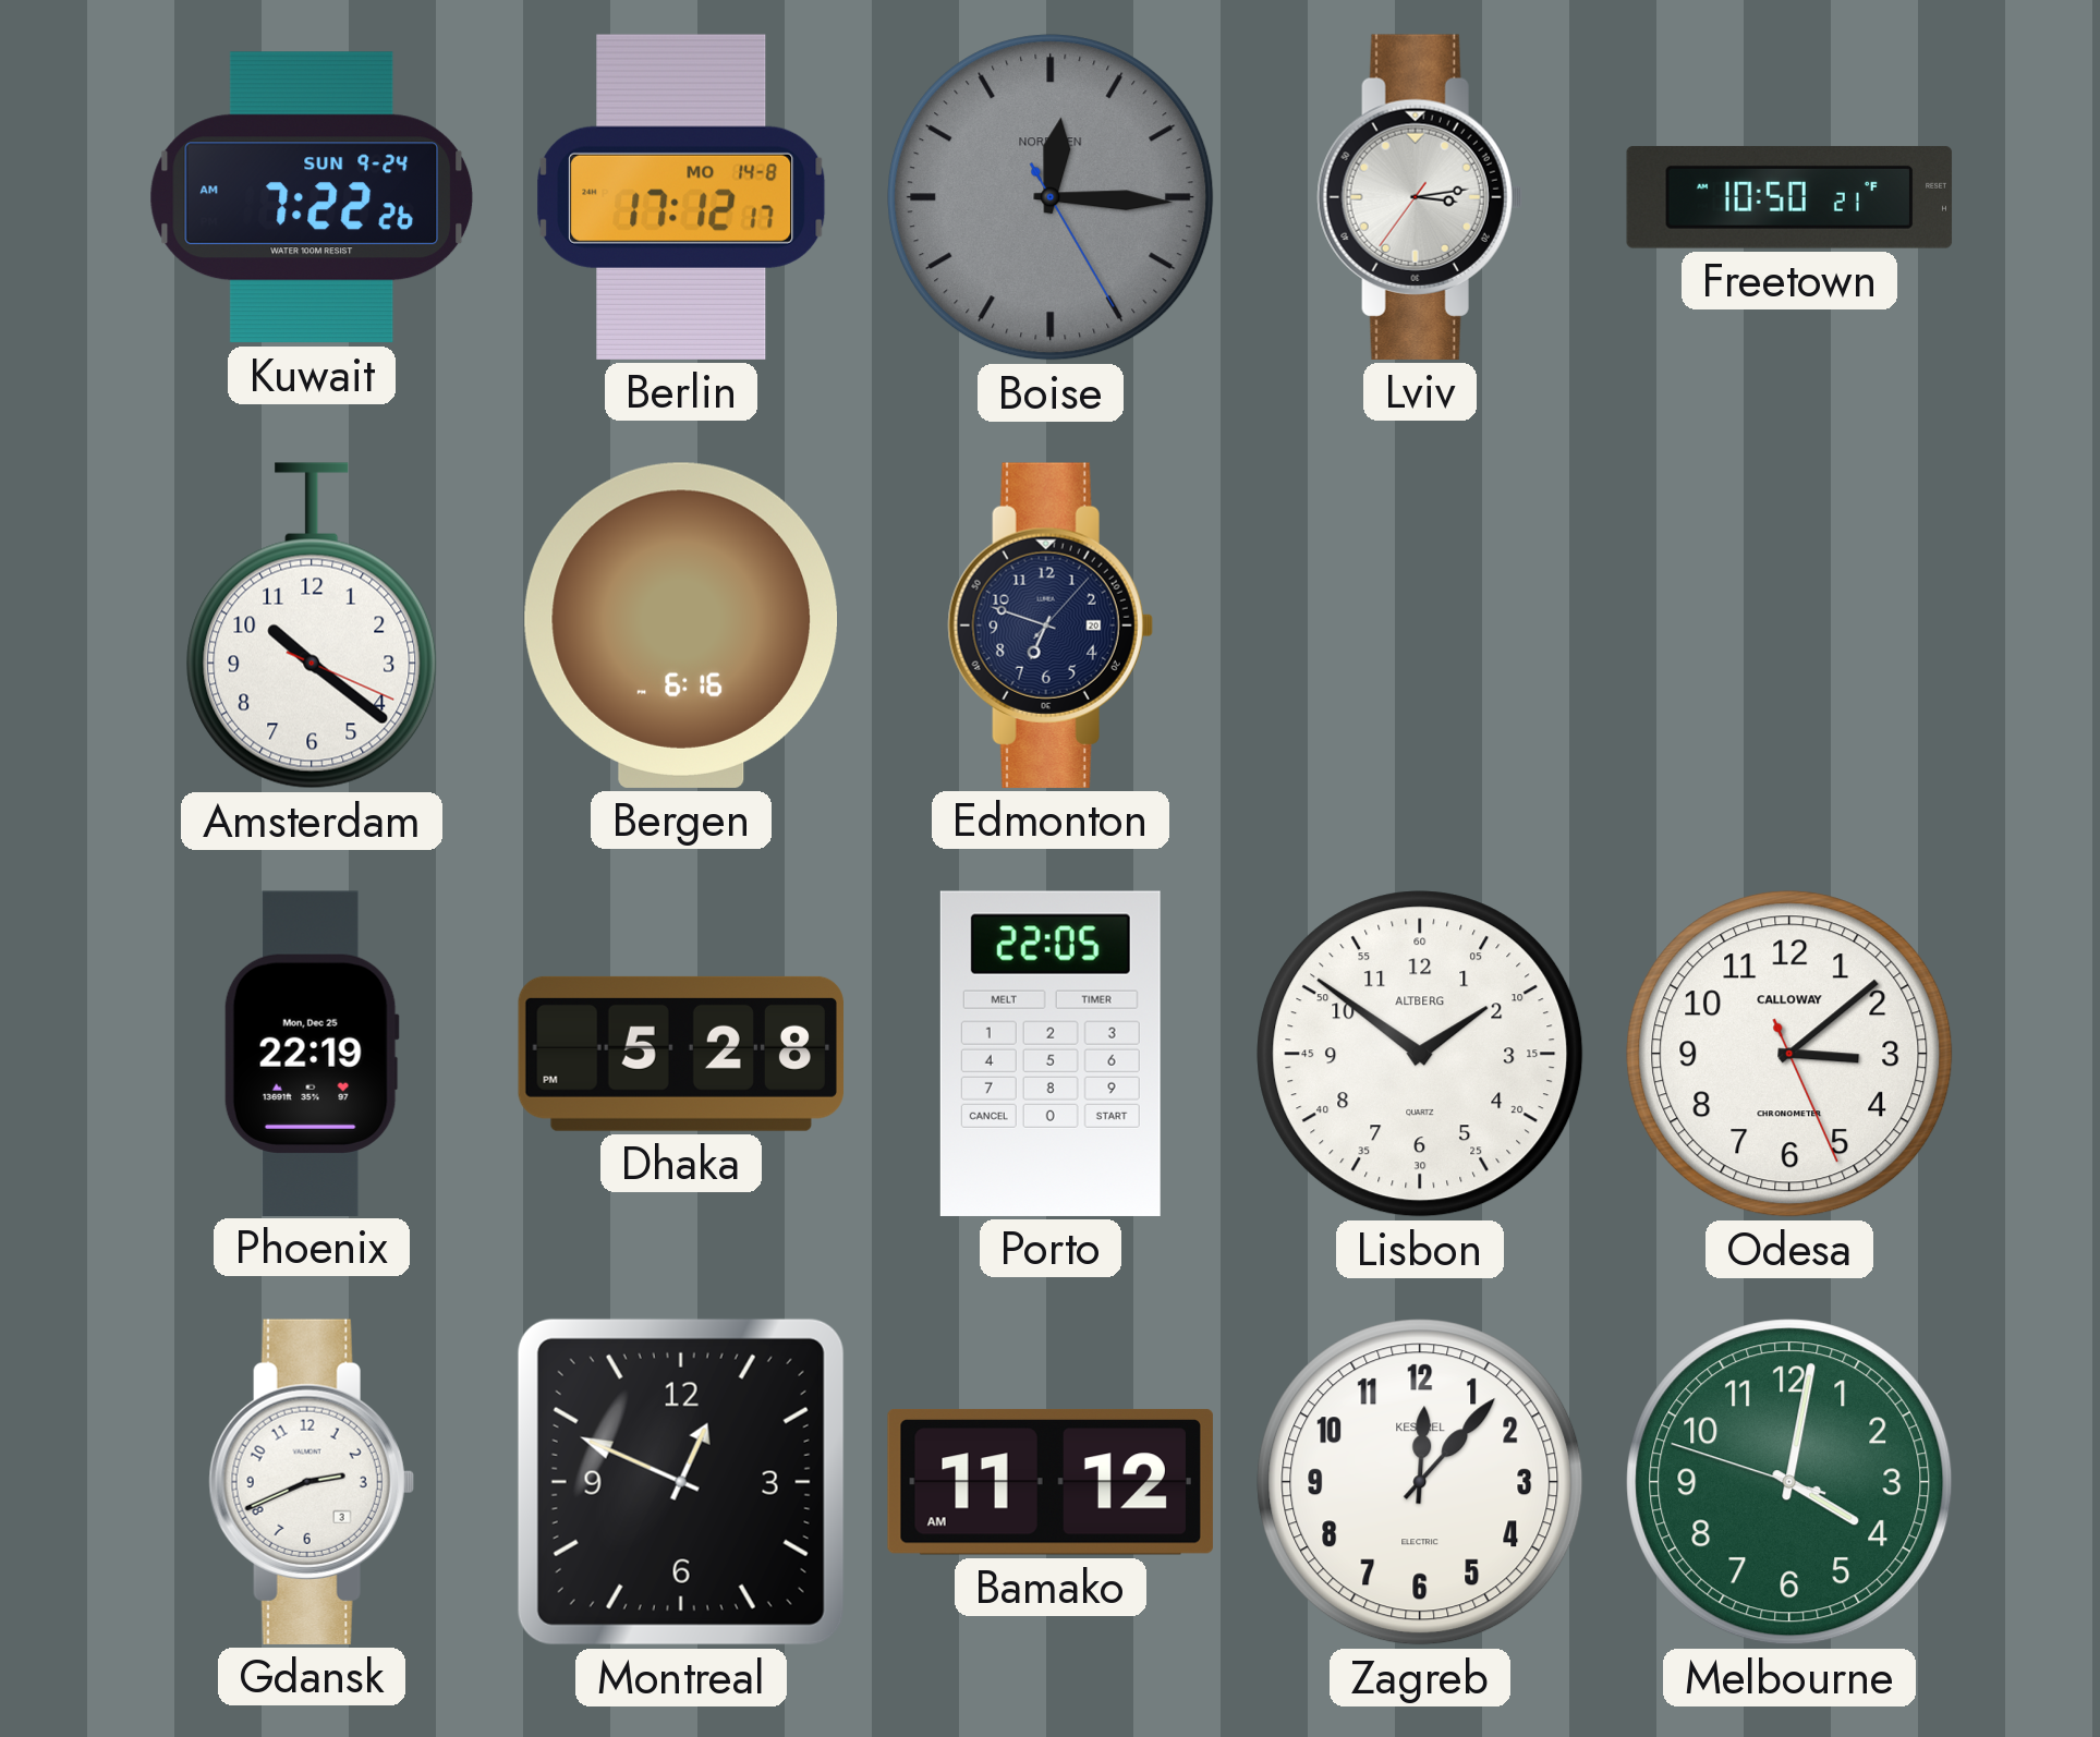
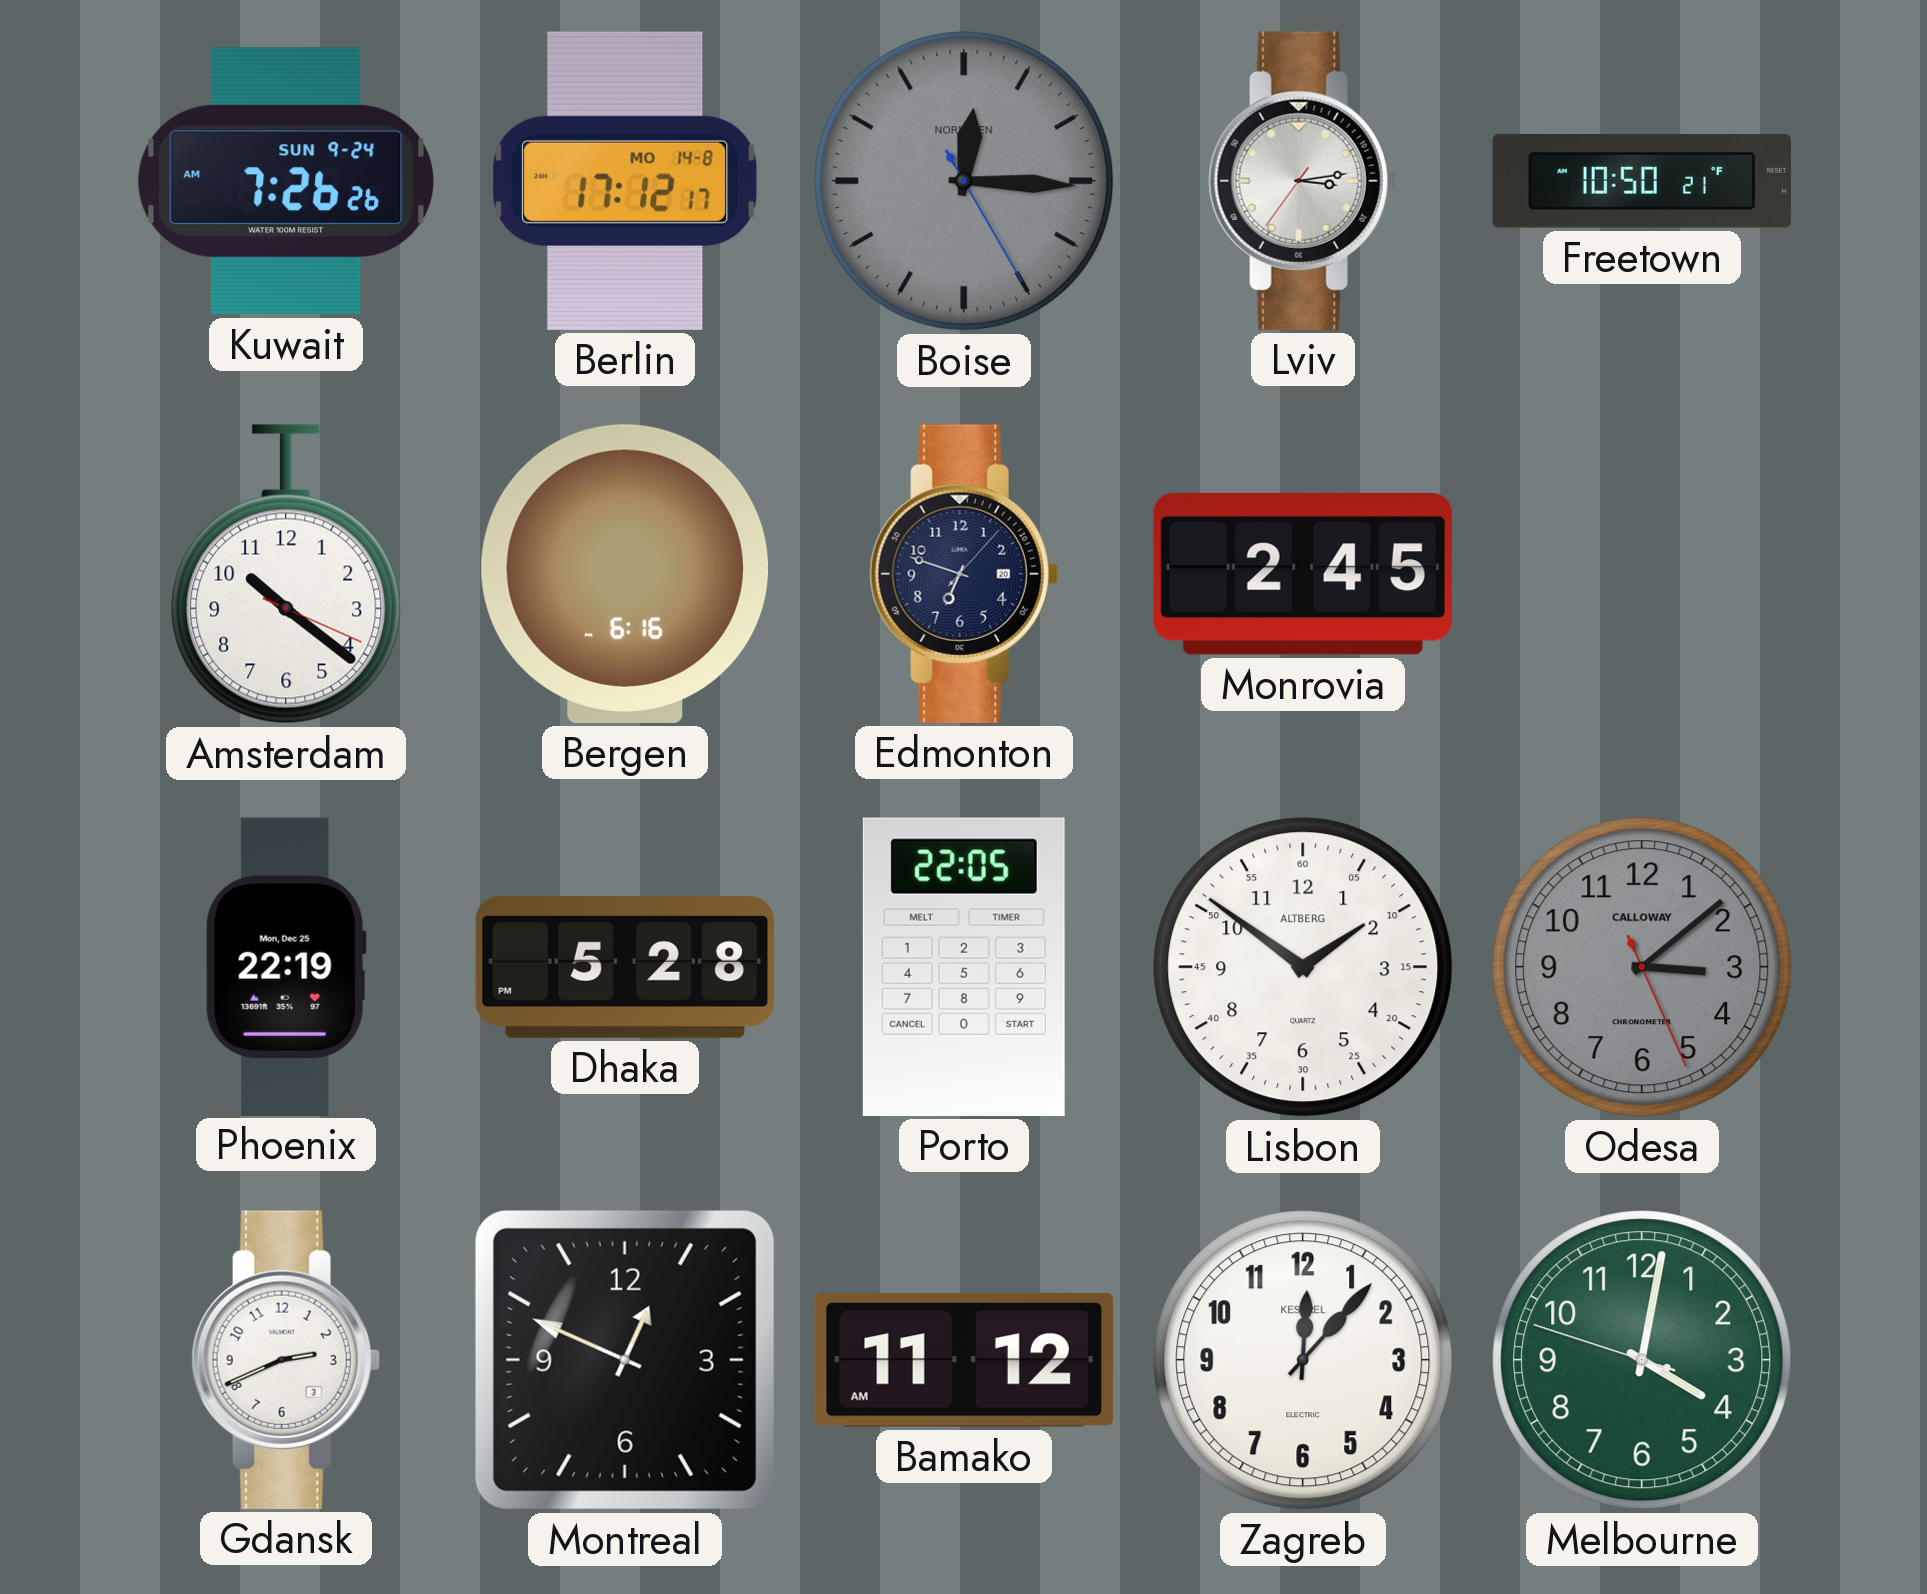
Kuwait: 7:22 -> 7:26 (286, 181)
Monrovia: none -> 2:45 (1303, 574)
Odesa dial: white -> grey (1642, 967)
